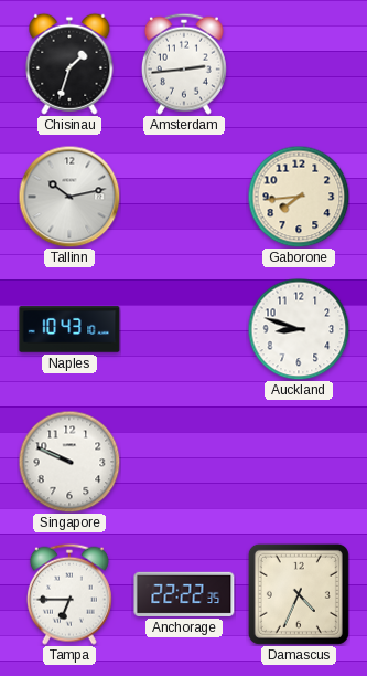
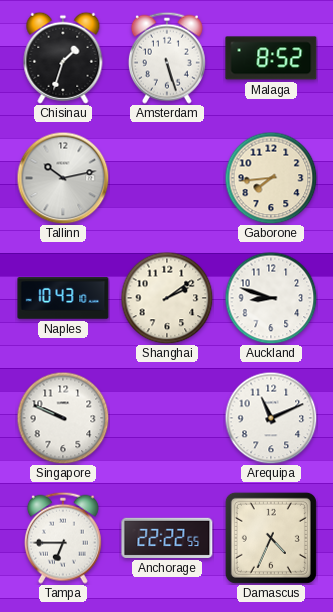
Amsterdam: 2:44 -> 5:27 (167, 58)
Malaga: none -> 8:52 (271, 58)
Shanghai: none -> 2:09 (167, 298)
Arequipa: none -> 11:11 (271, 418)
Anchorage: 22:22:35 -> 22:22:55 (167, 538)
